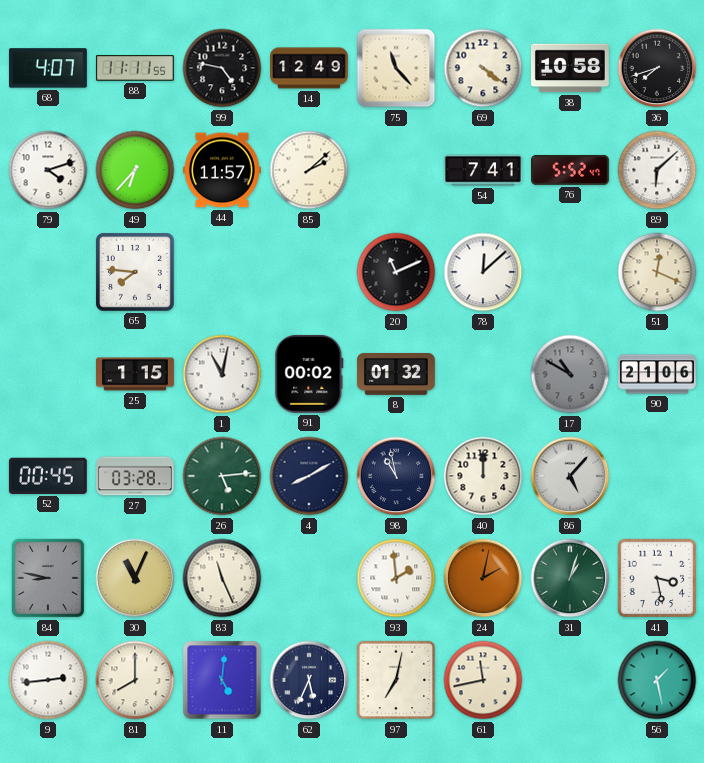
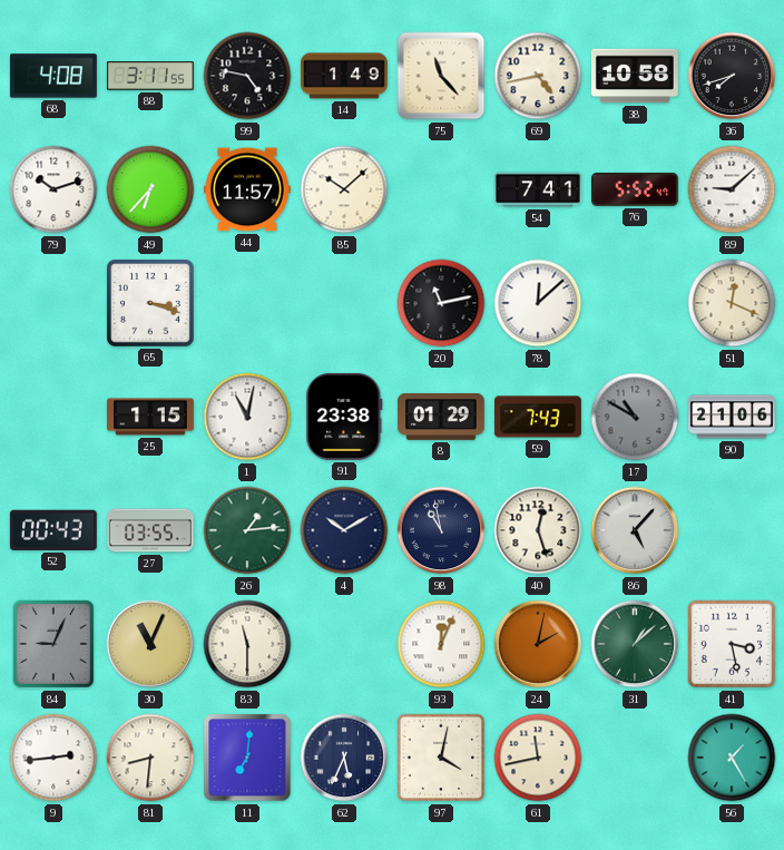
68: 4:07 -> 4:08 (53, 76)
88: 11:11 -> 3:11 (150, 76)
14: 12:49 -> 1:49 (345, 76)
69: 4:21 -> 4:43 (538, 76)
79: 4:12 -> 10:12 (53, 189)
85: 2:08 -> 10:08 (344, 189)
89: 6:08 -> 9:08 (732, 189)
65: 7:46 -> 3:18 (150, 303)
20: 11:11 -> 11:13 (441, 303)
91: 00:02 -> 23:38 (344, 417)
8: 01:32 -> 01:29 (441, 417)
59: none -> 7:43 (539, 417)
52: 00:45 -> 00:43 (53, 530)
27: 03:28 -> 03:55 (151, 530)
26: 5:14 -> 1:14 (247, 530)
4: 8:10 -> 10:10 (344, 530)
40: 12:00 -> 12:27 (538, 530)
84: 8:47 -> 9:04 (53, 644)
83: 11:26 -> 11:30 (247, 644)
93: 1:59 -> 12:04 (441, 644)
31: 1:03 -> 1:08 (635, 644)
81: 8:00 -> 8:31 (150, 758)
11: 5:01 -> 7:01 (247, 758)
97: 7:02 -> 4:02 (441, 758)
56: 1:28 -> 1:25 (732, 758)
